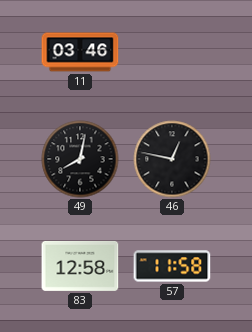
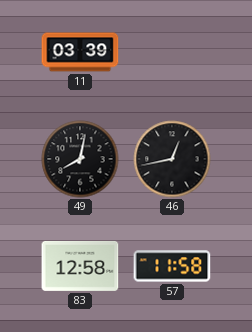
11: 03:46 -> 03:39 (80, 52)
46: 12:47 -> 12:43 (172, 159)
